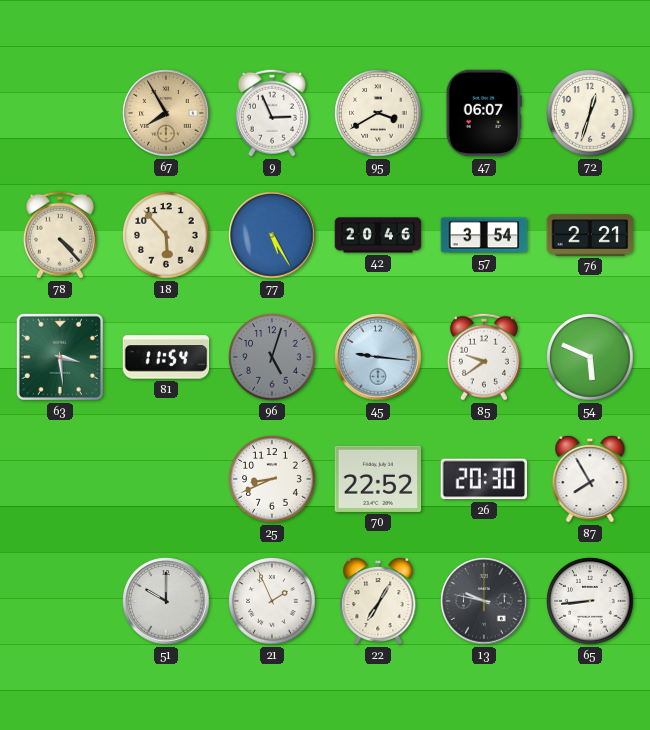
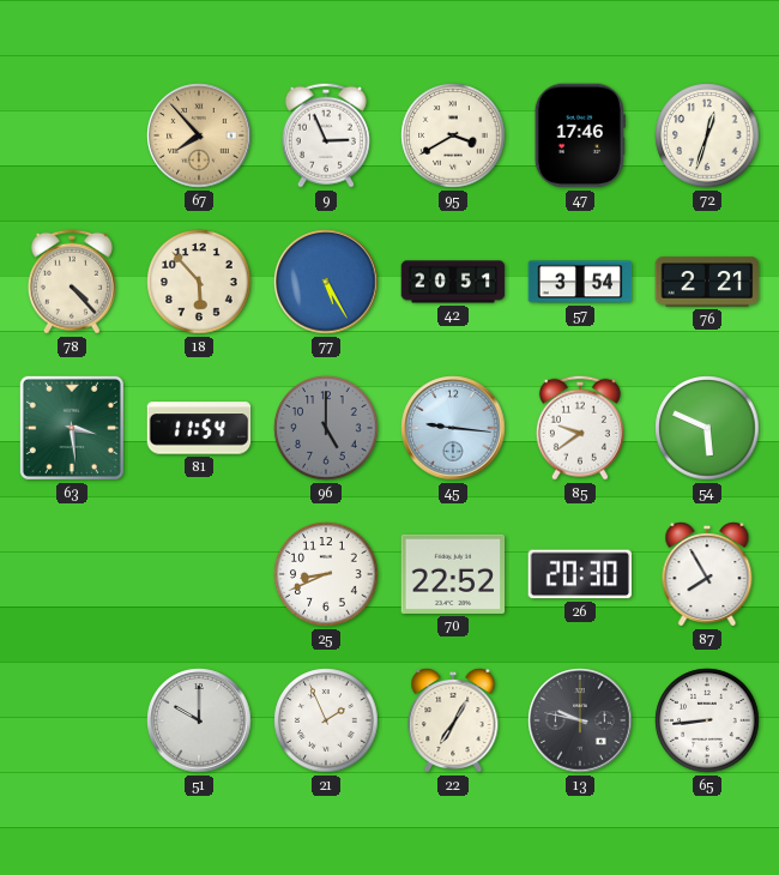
67: 7:55 -> 7:53 (199, 135)
47: 06:07 -> 17:46 (580, 135)
42: 20:46 -> 20:51 (453, 282)
96: 5:03 -> 5:00 (326, 428)
